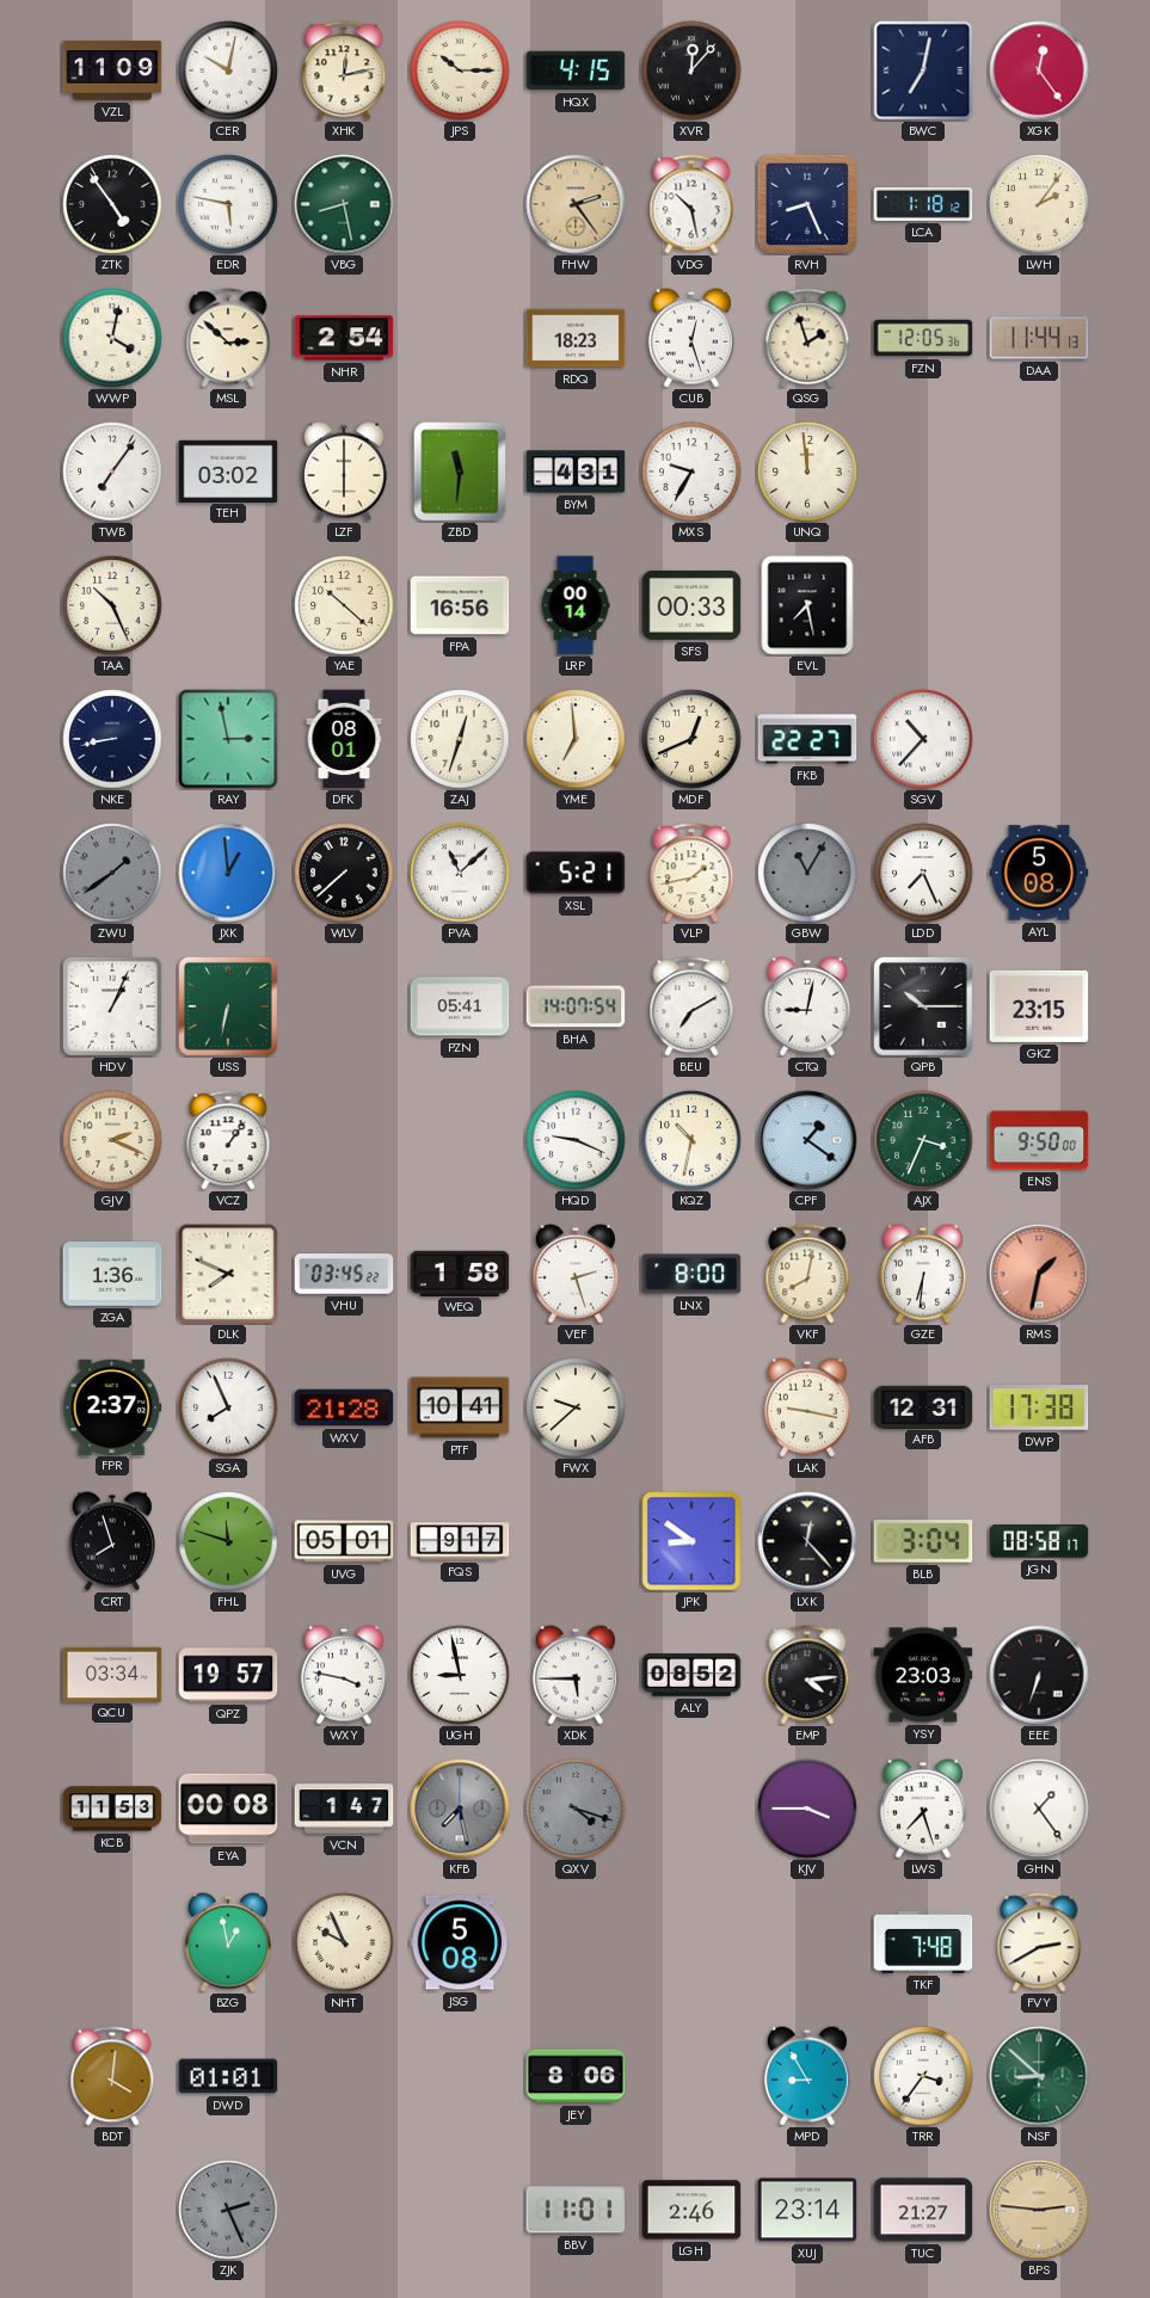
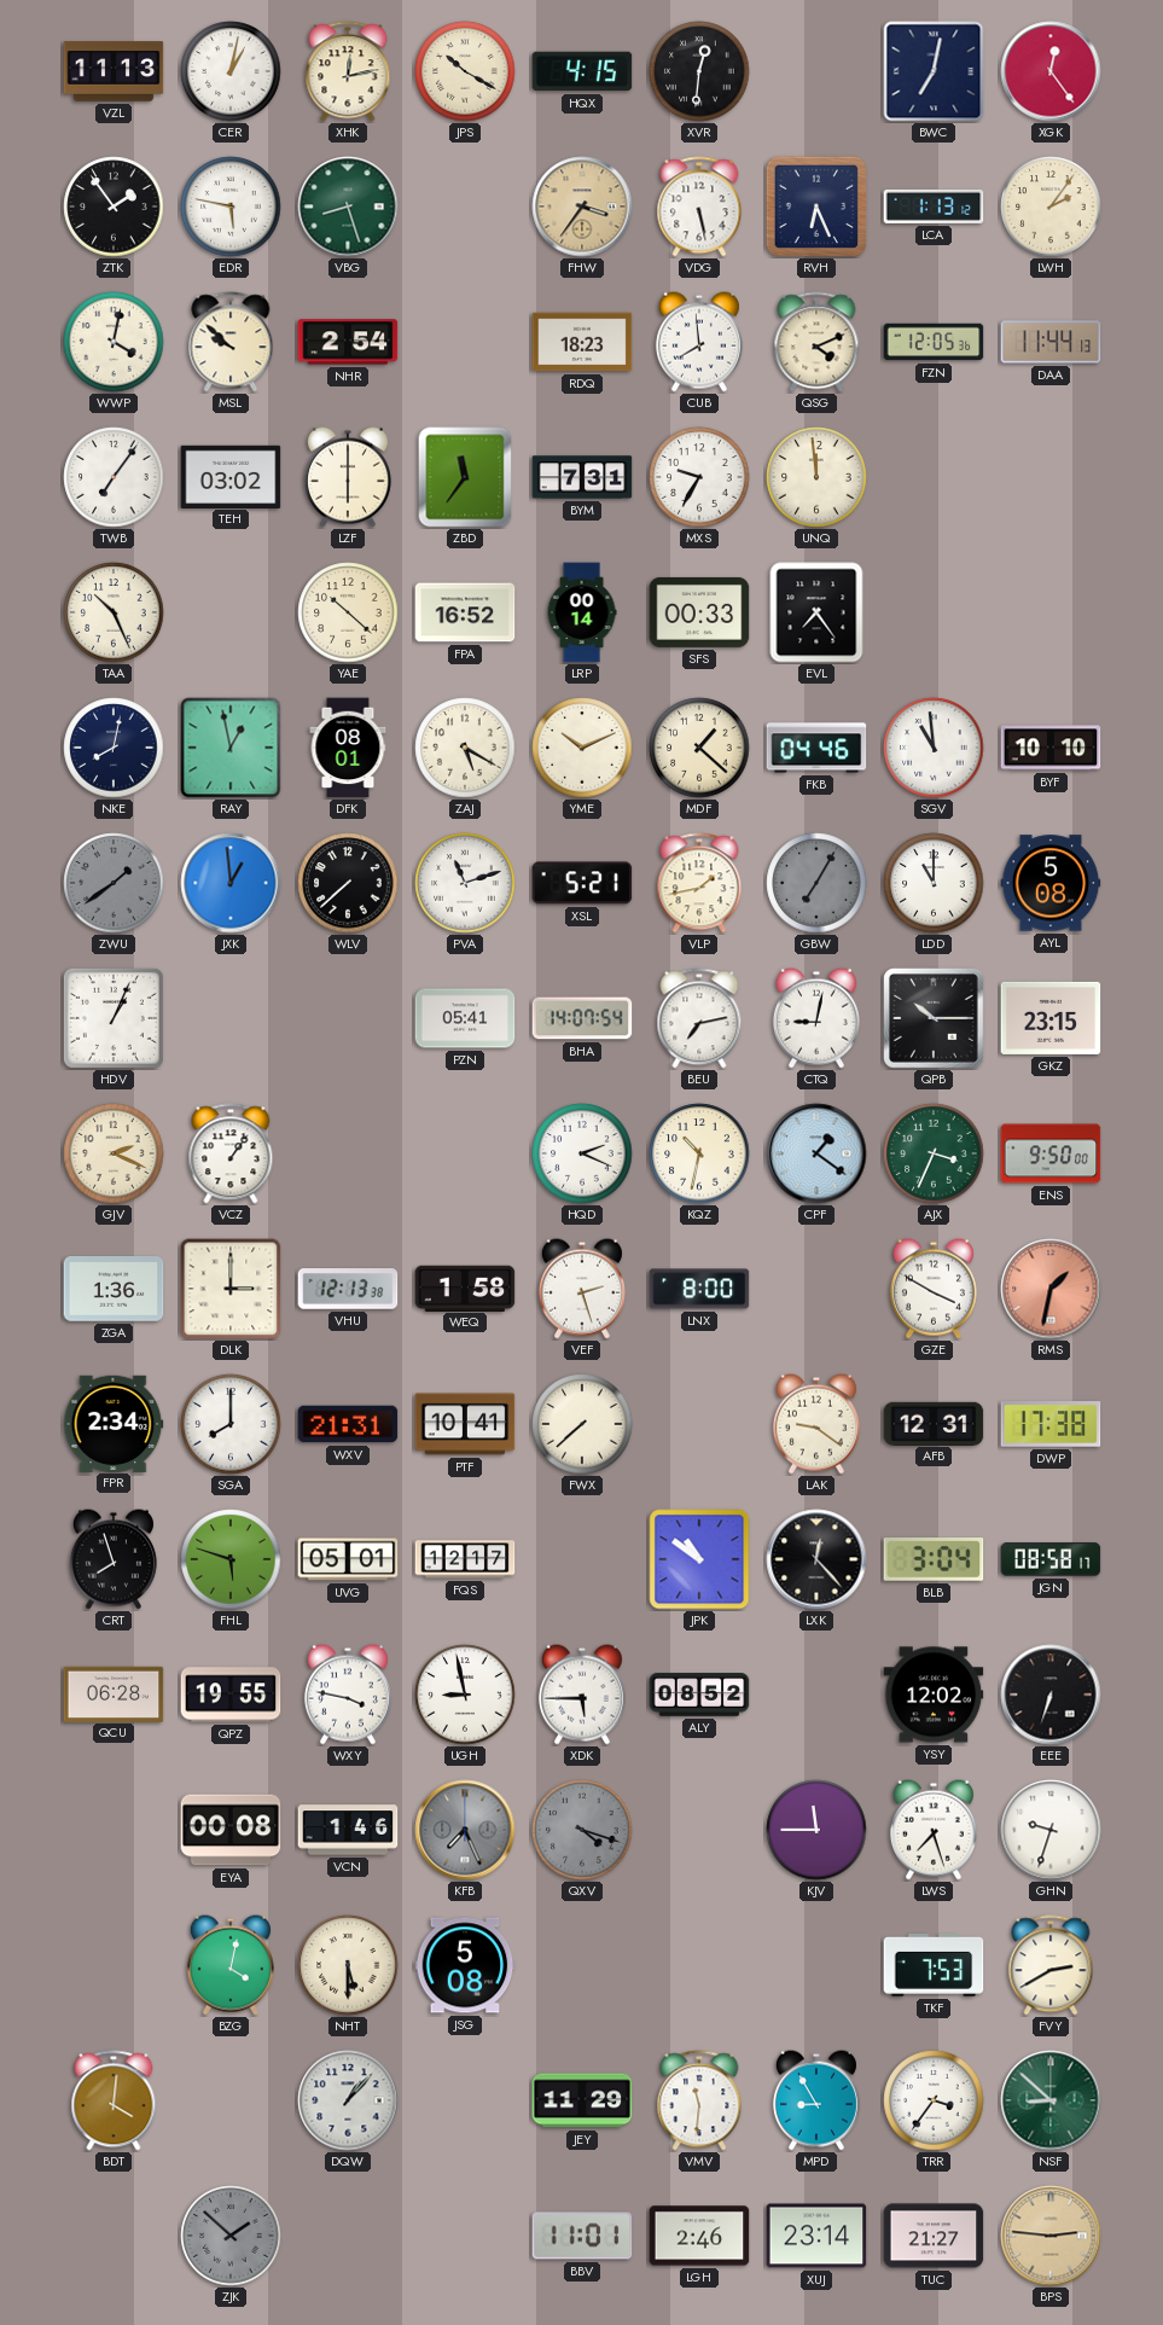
VZL: 11:09 -> 11:13 (114, 71)
CER: 10:02 -> 1:02 (231, 71)
JPS: 10:15 -> 10:20 (465, 71)
XVR: 12:07 -> 12:31 (699, 71)
ZTK: 4:54 -> 1:54 (114, 207)
VBG: 8:28 -> 8:27 (348, 207)
FHW: 2:24 -> 3:36 (582, 207)
VDG: 10:28 -> 5:28 (699, 207)
RVH: 8:26 -> 6:26 (815, 205)
LCA: 1:18 -> 1:13 (934, 207)
MSL: 2:52 -> 9:52 (231, 342)
CUB: 12:27 -> 7:59 (699, 342)
QSG: 1:57 -> 4:11 (816, 342)
ZBD: 11:31 -> 11:36 (465, 477)
BYM: 4:31 -> 7:31 (582, 477)
FPA: 16:56 -> 16:52 (465, 612)
EVL: 7:28 -> 7:24 (816, 612)
NKE: 8:43 -> 8:02 (114, 748)
RAY: 2:58 -> 12:58 (231, 748)
ZAJ: 12:33 -> 5:20 (465, 748)
YME: 6:59 -> 10:11 (582, 748)
MDF: 12:41 -> 1:22 (699, 748)
FKB: 22:27 -> 04:46 (816, 748)
SGV: 10:37 -> 10:59 (934, 748)
BYF: none -> 10:10 (1051, 748)
PVA: 11:08 -> 11:12 (465, 883)
GBW: 11:05 -> 7:05 (816, 883)
LDD: 7:26 -> 11:00 (934, 883)
USS: 6:32 -> none (229, 1008)
BEU: 7:10 -> 7:13 (699, 1018)
HQD: 9:19 -> 2:19 (582, 1153)
DLK: 7:49 -> 3:00 (231, 1289)
VHU: 03:45 -> 12:13 (348, 1289)
VKF: 8:02 -> none (807, 1274)
GZE: 6:31 -> 3:50 (934, 1289)
FPR: 2:37 -> 2:34 (114, 1423)
SGA: 7:56 -> 8:00 (231, 1424)
WXV: 21:28 -> 21:31 (348, 1424)
FWX: 9:38 -> 7:38 (582, 1424)
LAK: 9:17 -> 9:21 (816, 1424)
FHL: 11:48 -> 5:48 (231, 1559)
FQS: 9:17 -> 12:17 (465, 1559)
JPK: 8:51 -> 10:51 (699, 1559)
QCU: 03:34 -> 06:28 (114, 1693)
QPZ: 19:57 -> 19:55 (231, 1695)
EMP: 4:14 -> none (807, 1675)
YSY: 23:03 -> 12:02 (934, 1695)
KCB: 11:53 -> none (112, 1809)
VCN: 1:47 -> 1:46 (348, 1830)
KFB: 7:28 -> 7:26 (465, 1830)
KJV: 3:45 -> 11:45 (816, 1830)
GHN: 1:24 -> 9:33 (1051, 1830)
BZG: 12:58 -> 4:02 (231, 1965)
NHT: 9:56 -> 5:30 (348, 1965)
TKF: 7:48 -> 7:53 (934, 1965)
DWD: 01:01 -> none (228, 2076)
DQW: none -> 1:07 (348, 2100)
JEY: 8:06 -> 11:29 (582, 2100)
VMV: none -> 11:31 (699, 2100)
ZJK: 2:26 -> 1:52 (231, 2236)
